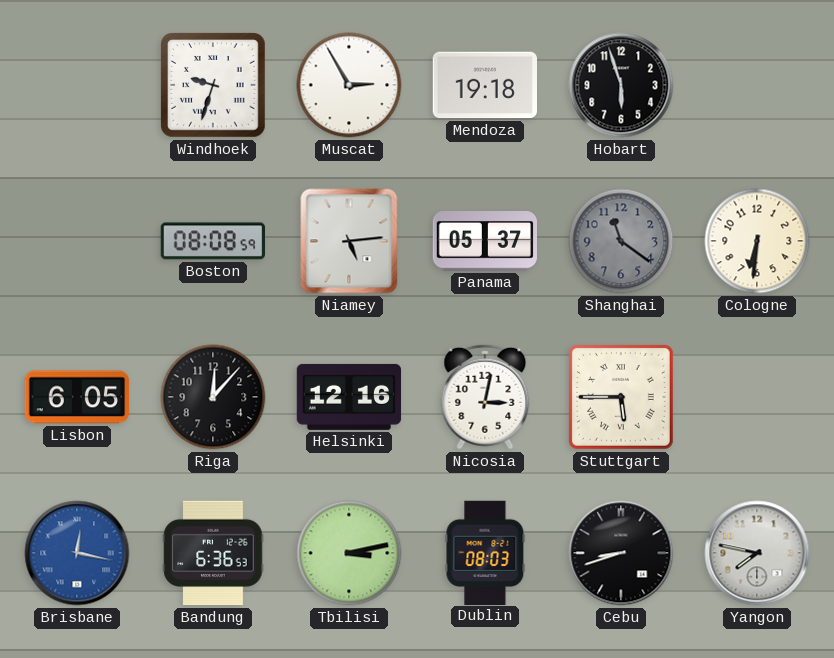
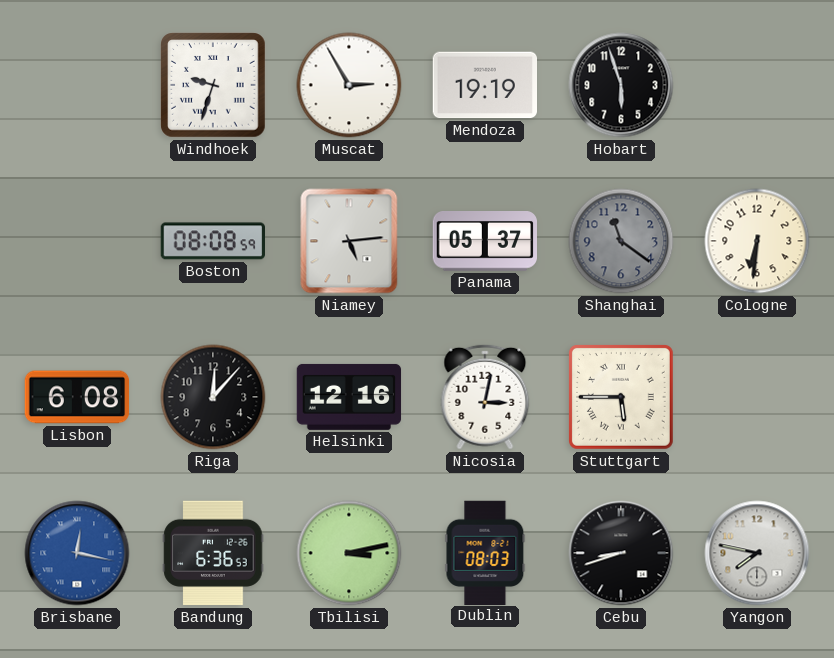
Mendoza: 19:18 -> 19:19 (484, 85)
Lisbon: 6:05 -> 6:08 (77, 397)
